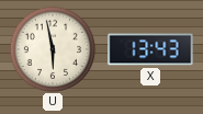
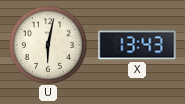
U: 5:58 -> 6:02 (47, 44)
